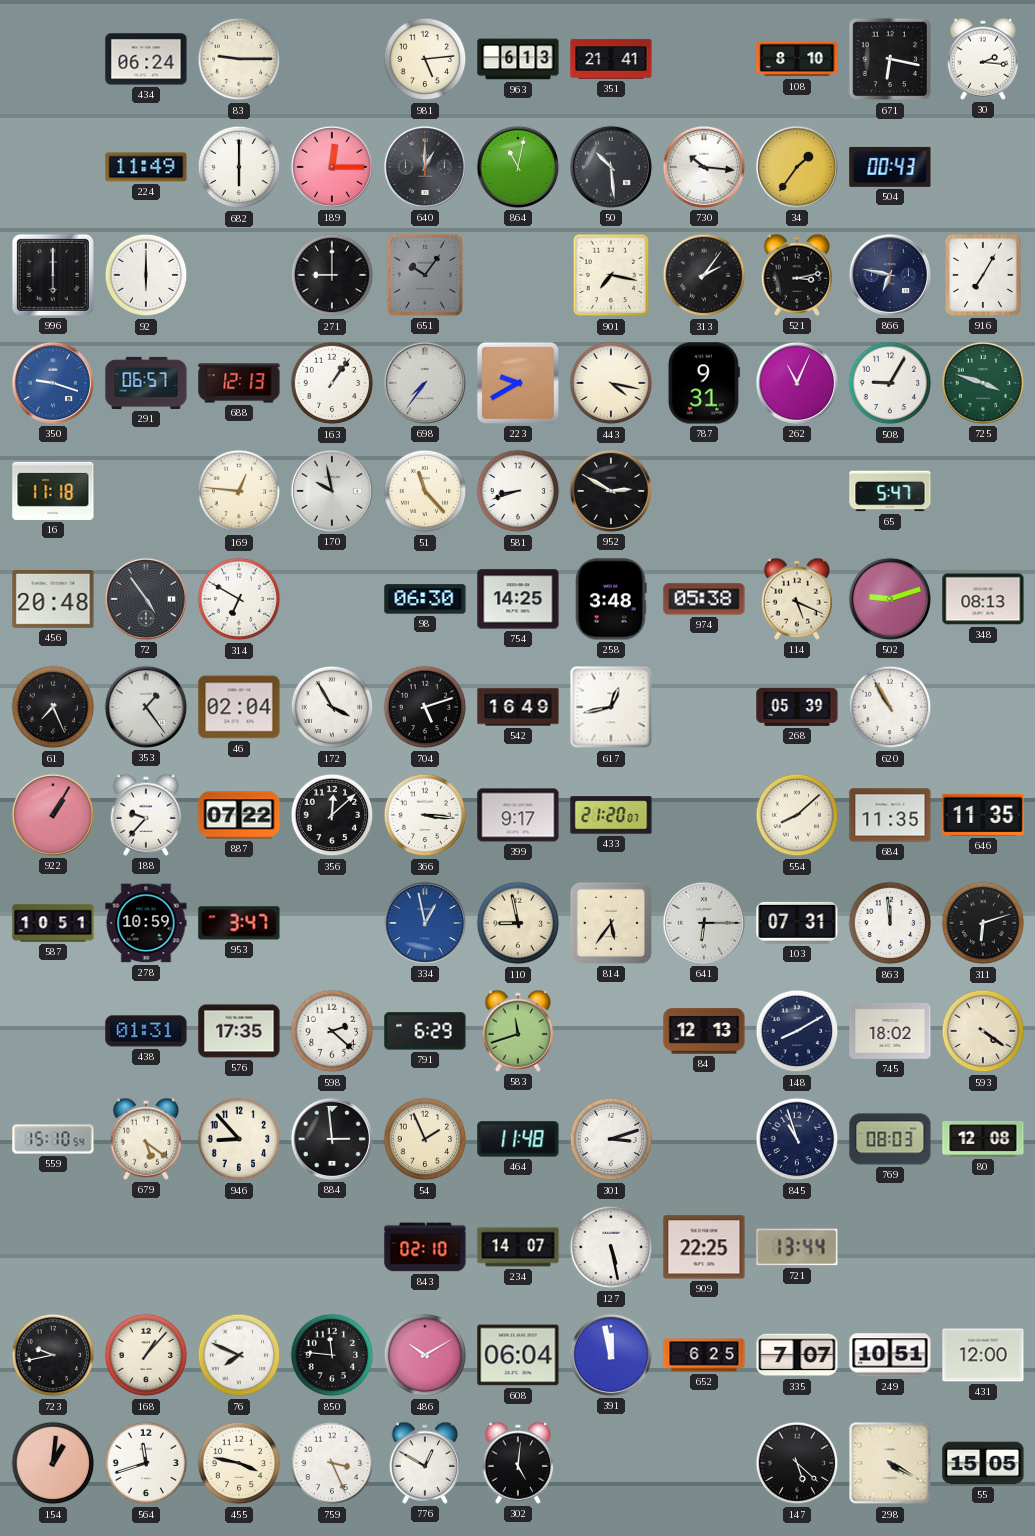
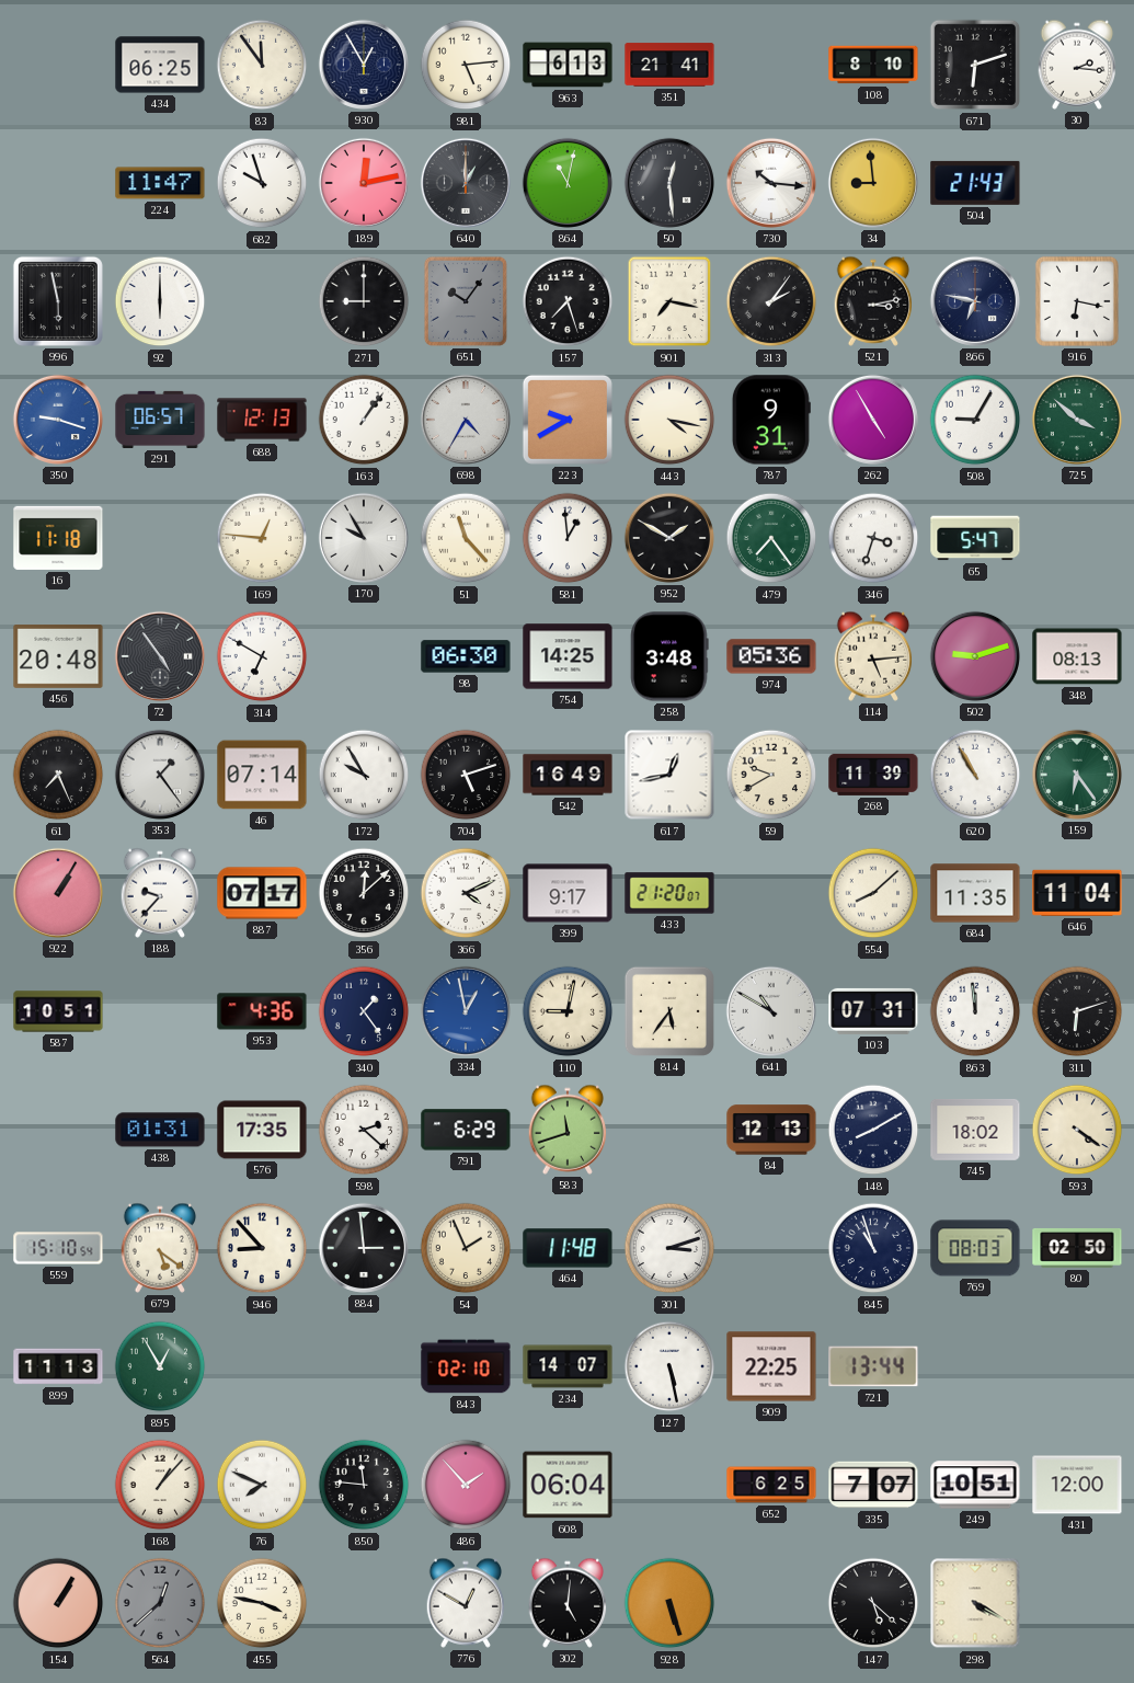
434: 06:24 -> 06:25 (160, 65)
83: 9:15 -> 11:54 (262, 65)
930: none -> 12:55 (364, 65)
671: 6:17 -> 6:12 (975, 65)
224: 11:49 -> 11:47 (160, 183)
682: 6:00 -> 9:57 (262, 183)
189: 12:15 -> 12:13 (364, 183)
50: 10:29 -> 12:29 (669, 183)
34: 1:36 -> 8:59 (873, 183)
504: 00:43 -> 21:43 (975, 183)
996: 6:00 -> 5:58 (58, 301)
157: none -> 7:27 (568, 301)
916: 7:05 -> 6:17 (1077, 301)
698: 7:36 -> 4:35 (466, 420)
262: 11:04 -> 4:55 (873, 420)
725: 3:48 -> 3:52 (1077, 420)
170: 9:58 -> 9:55 (364, 538)
581: 8:42 -> 12:59 (568, 538)
952: 2:50 -> 1:50 (669, 538)
479: none -> 7:24 (771, 538)
346: none -> 3:33 (873, 538)
974: 05:38 -> 05:36 (771, 656)
114: 5:19 -> 5:14 (873, 656)
46: 02:04 -> 07:14 (262, 775)
172: 3:55 -> 9:55 (364, 775)
59: none -> 9:40 (771, 775)
268: 05:39 -> 11:39 (873, 775)
159: none -> 6:24 (1077, 775)
887: 07:22 -> 07:17 (262, 893)
366: 3:16 -> 4:11 (466, 893)
646: 11:35 -> 11:04 (1077, 893)
278: 10:59 -> none (146, 923)
953: 3:47 -> 4:36 (262, 1011)
340: none -> 1:24 (364, 1011)
110: 8:58 -> 9:02 (568, 1011)
641: 6:15 -> 10:50 (771, 1011)
80: 12:08 -> 02:50 (1077, 1248)
899: none -> 11:13 (58, 1366)
895: none -> 12:55 (160, 1366)
723: 9:43 -> none (53, 1355)
486: 10:10 -> 1:53 (466, 1485)
391: 11:58 -> none (611, 1355)
154: 1:01 -> 1:05 (58, 1603)
564: 11:42 -> 12:38 (160, 1603)
564 dial: white -> grey (160, 1603)
759: 3:26 -> none (332, 1463)
928: none -> 5:27 (669, 1603)
55: 15:05 -> none (983, 1463)
